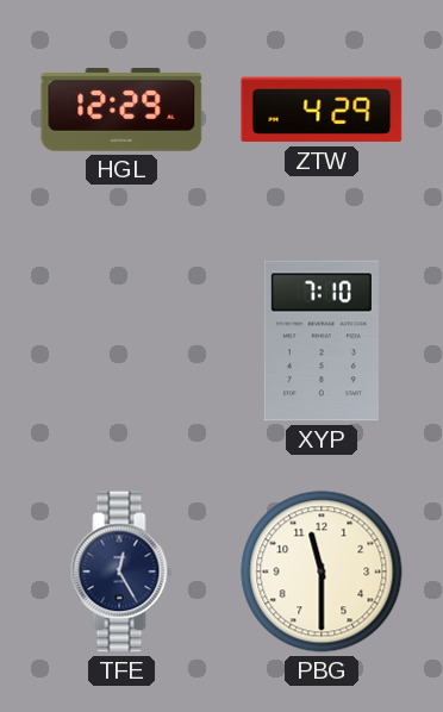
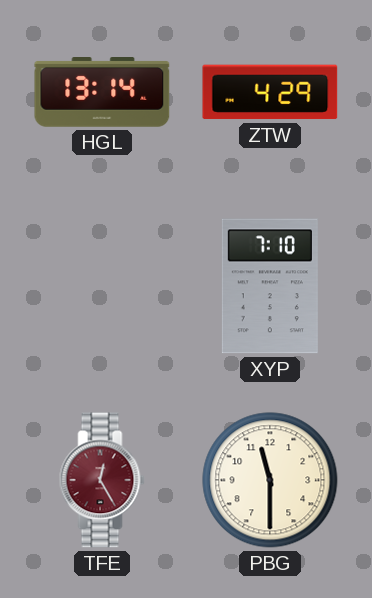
HGL: 12:29 -> 13:14 (102, 93)
TFE dial: navy -> burgundy (102, 480)
